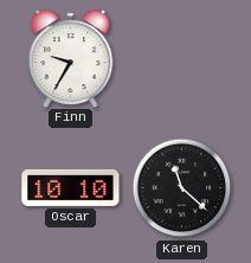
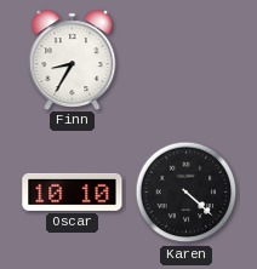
Finn: 9:35 -> 8:35 (73, 59)
Karen: 11:22 -> 4:22 (187, 193)
